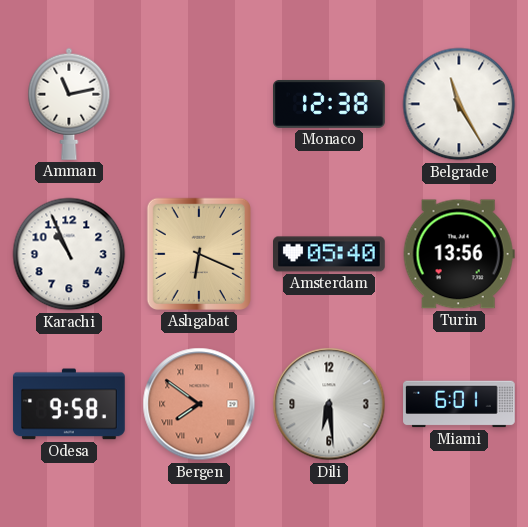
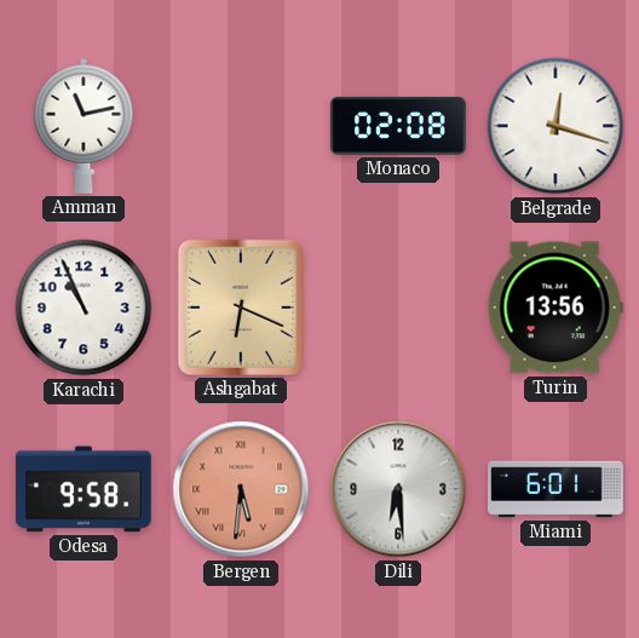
Monaco: 12:38 -> 02:08 (399, 126)
Belgrade: 11:25 -> 12:18 (555, 126)
Amsterdam: 05:40 -> none (330, 254)
Bergen: 7:51 -> 5:31 (241, 489)
